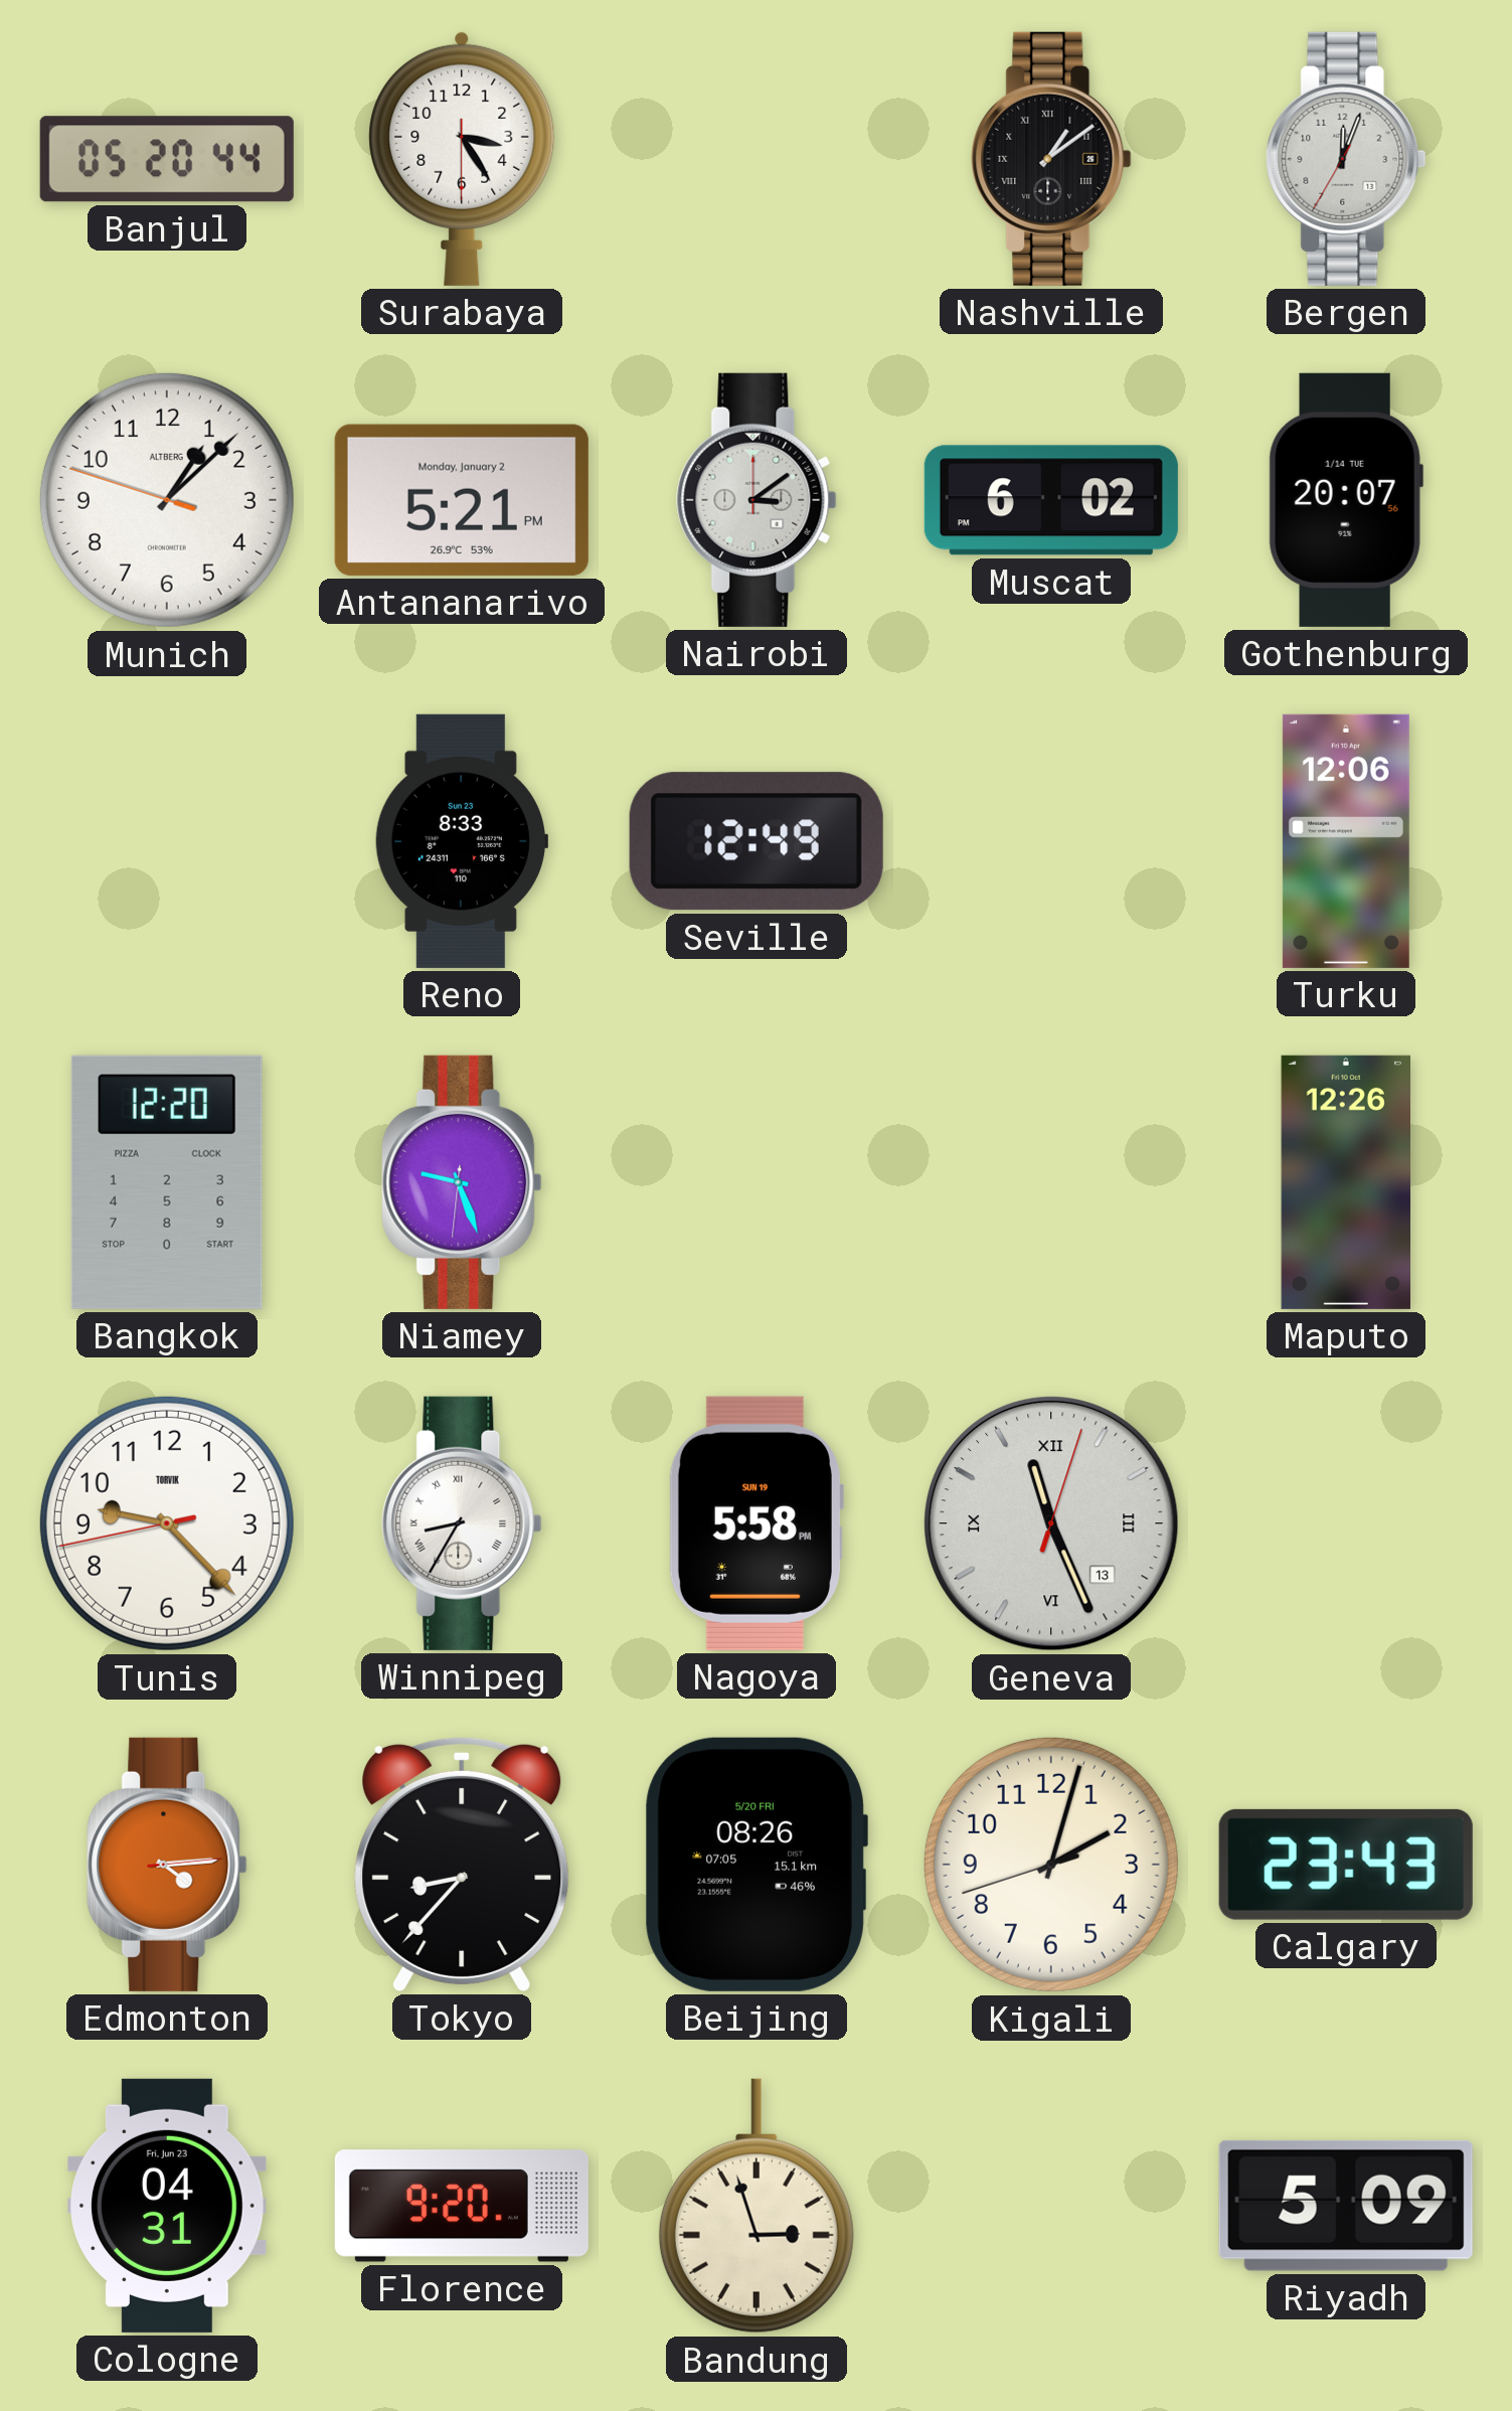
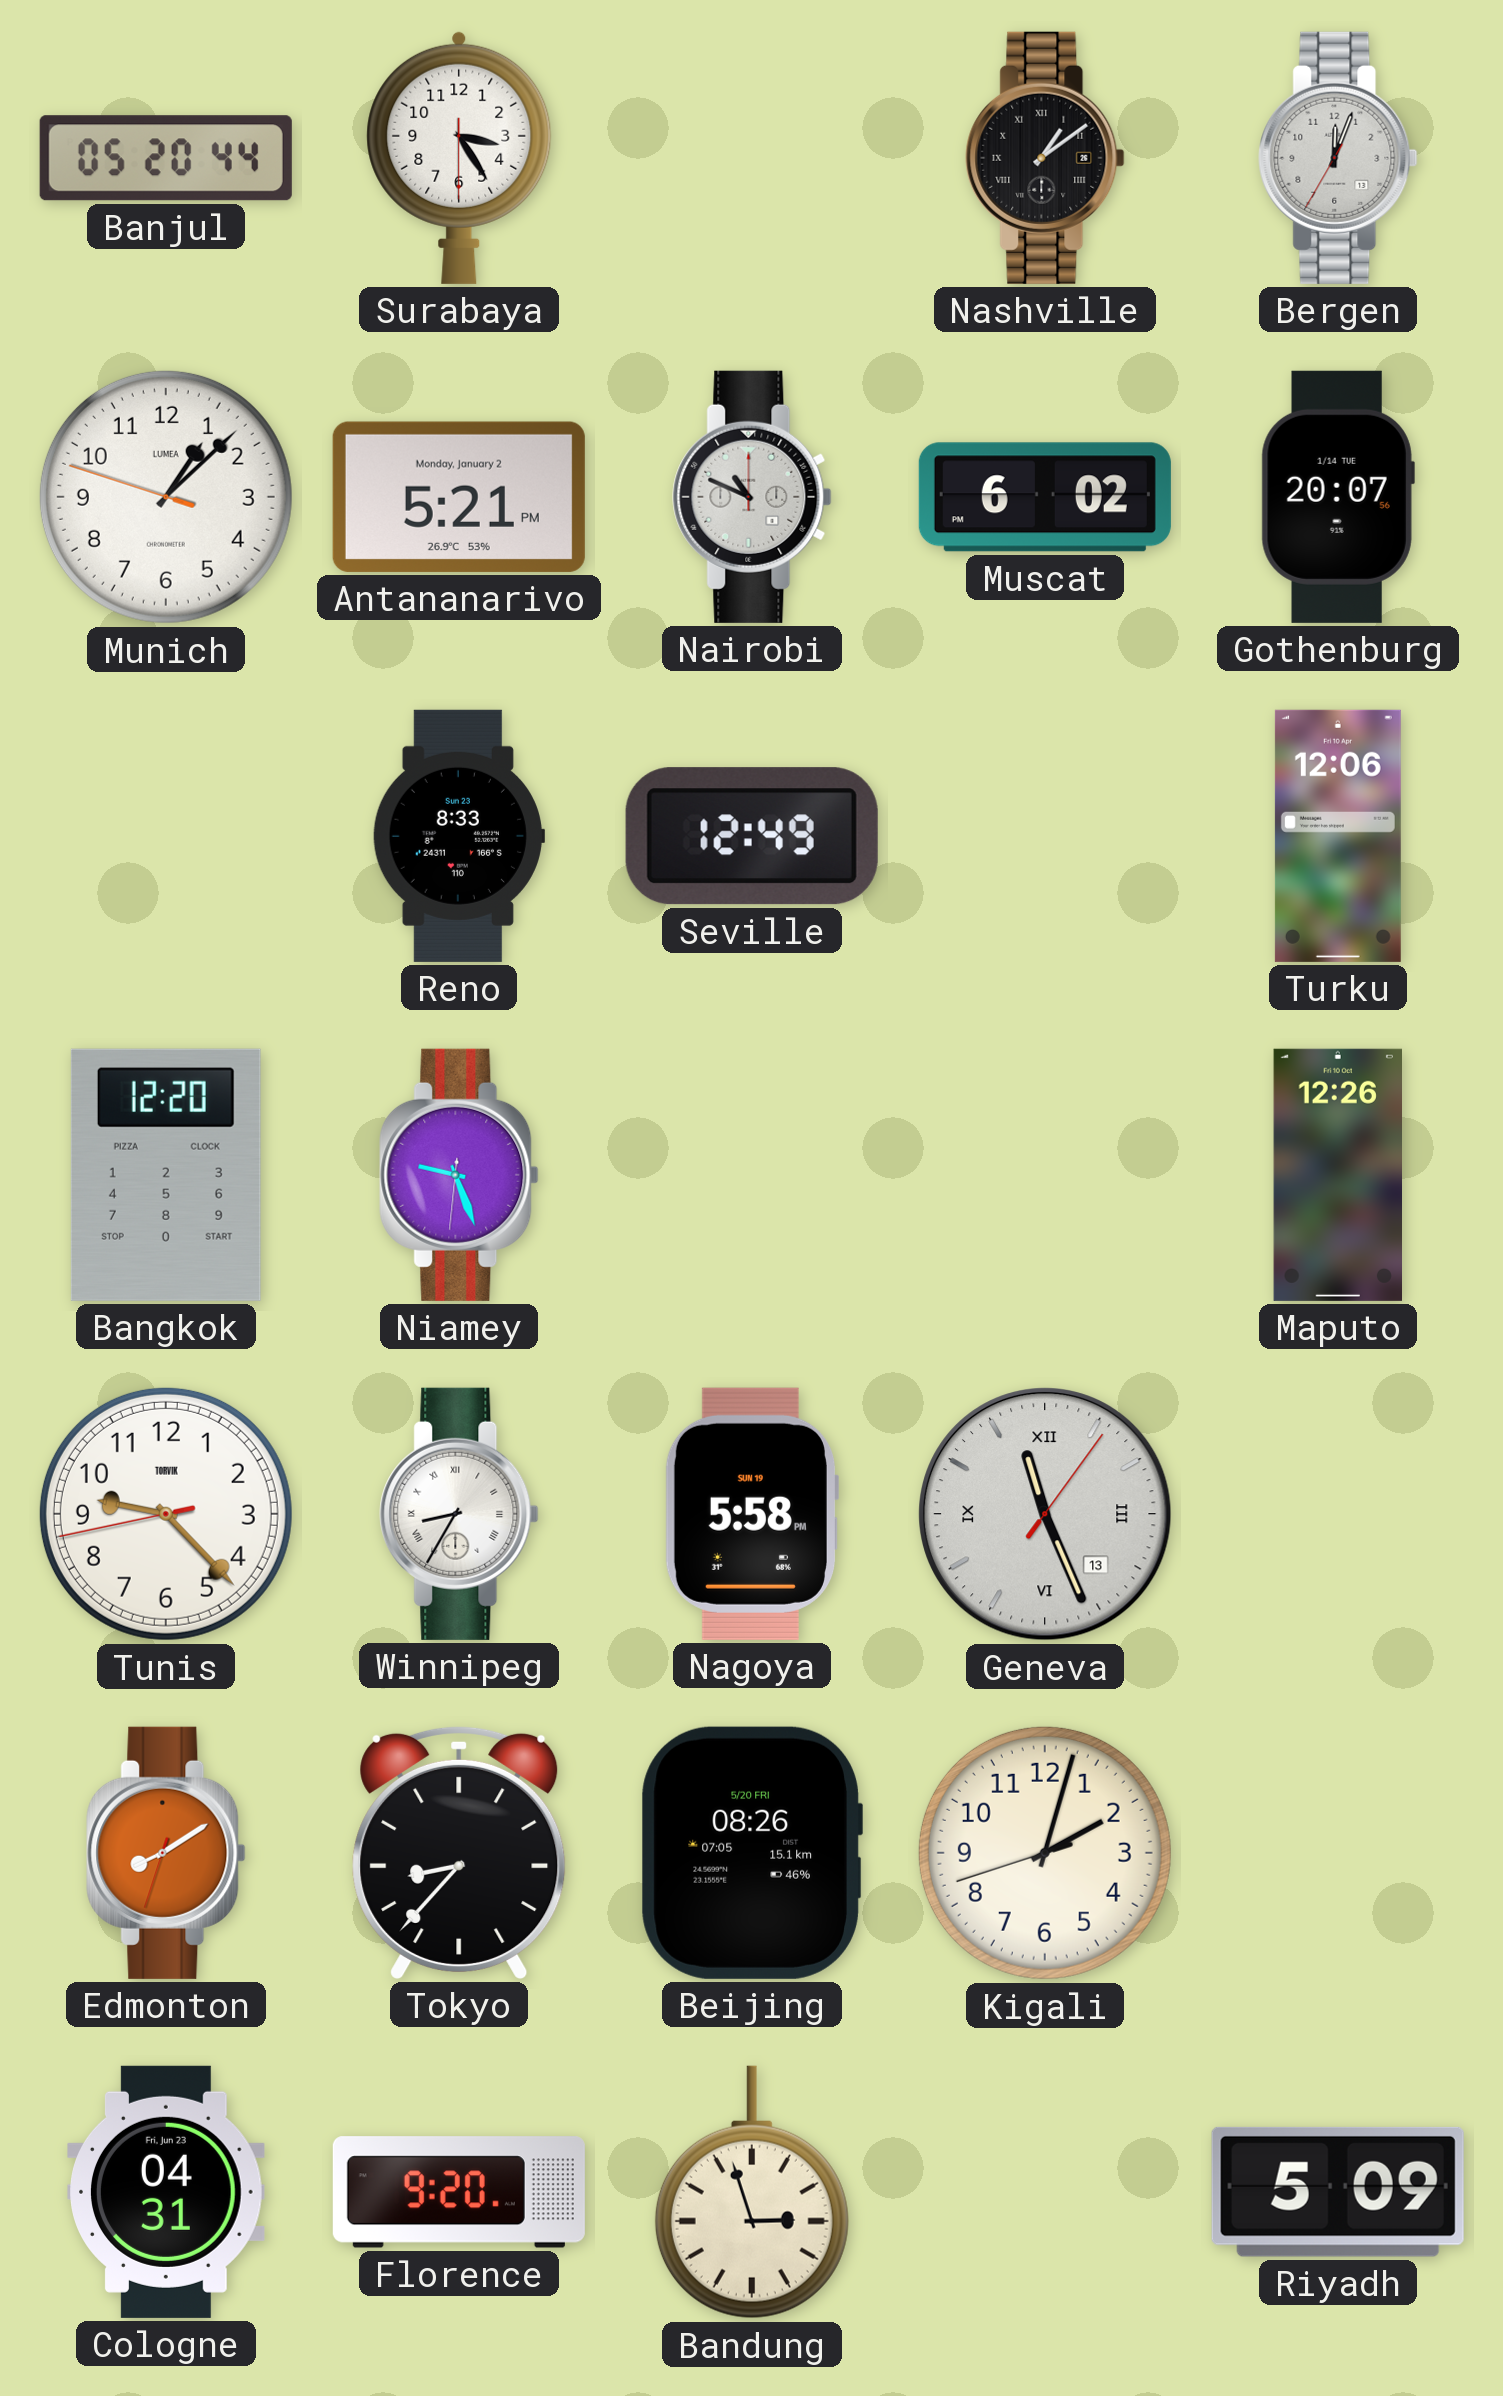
Munich brand: ALTBERG -> LUMEA (166, 497)
Nairobi: 3:09 -> 10:49 (752, 497)
Geneva: 11:26:03 -> 11:26:06 (1046, 1515)
Edmonton: 4:14 -> 8:09 (166, 1853)
Calgary: 23:43 -> none (1346, 1865)
